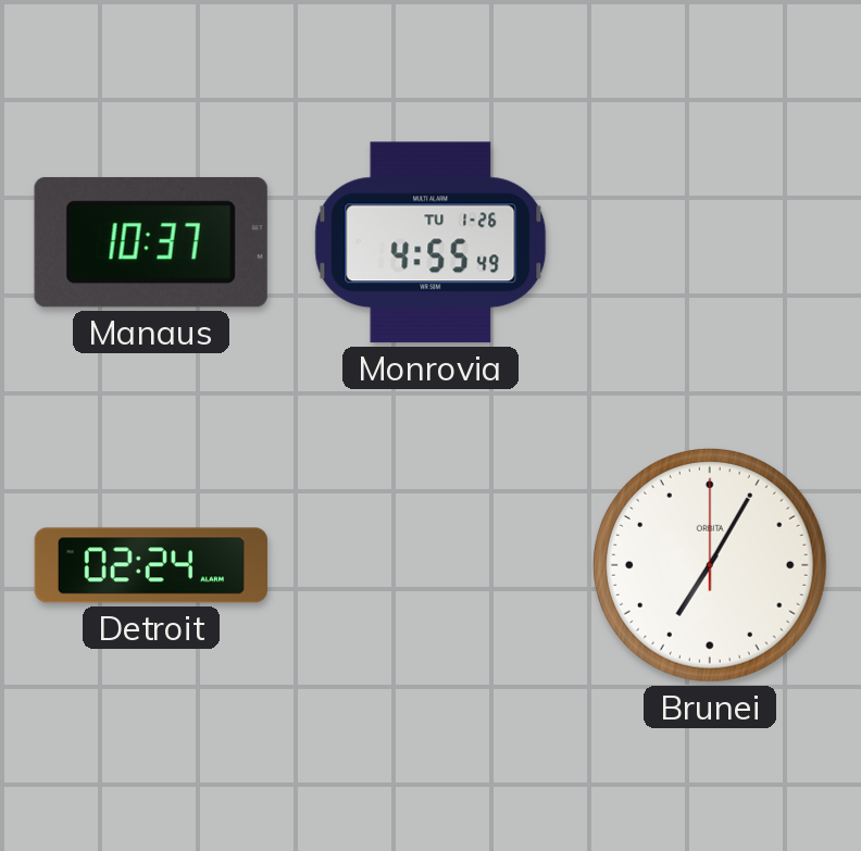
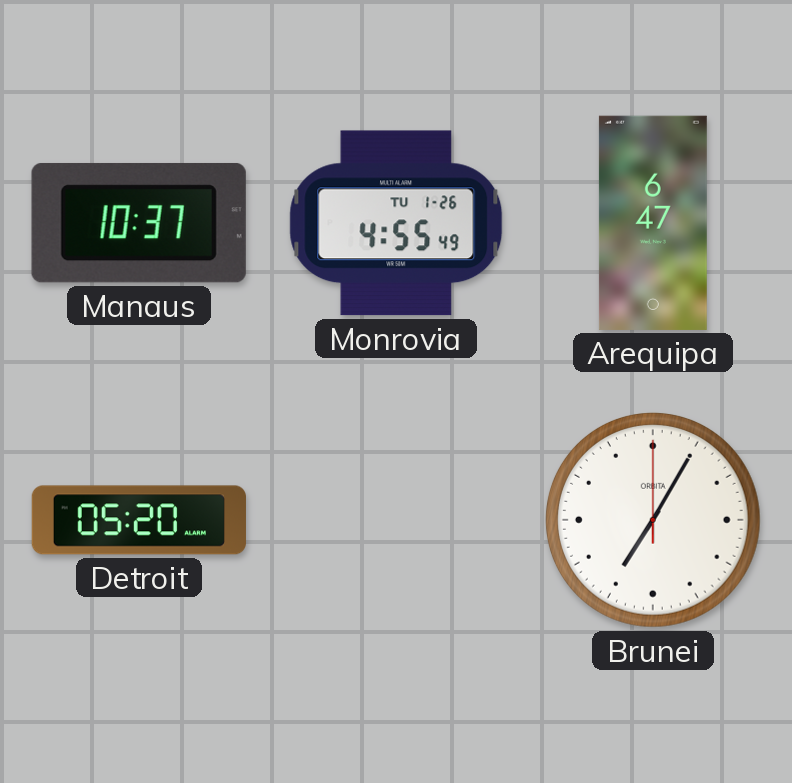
Arequipa: none -> 6:47 (653, 223)
Detroit: 02:24 -> 05:20 (139, 520)
